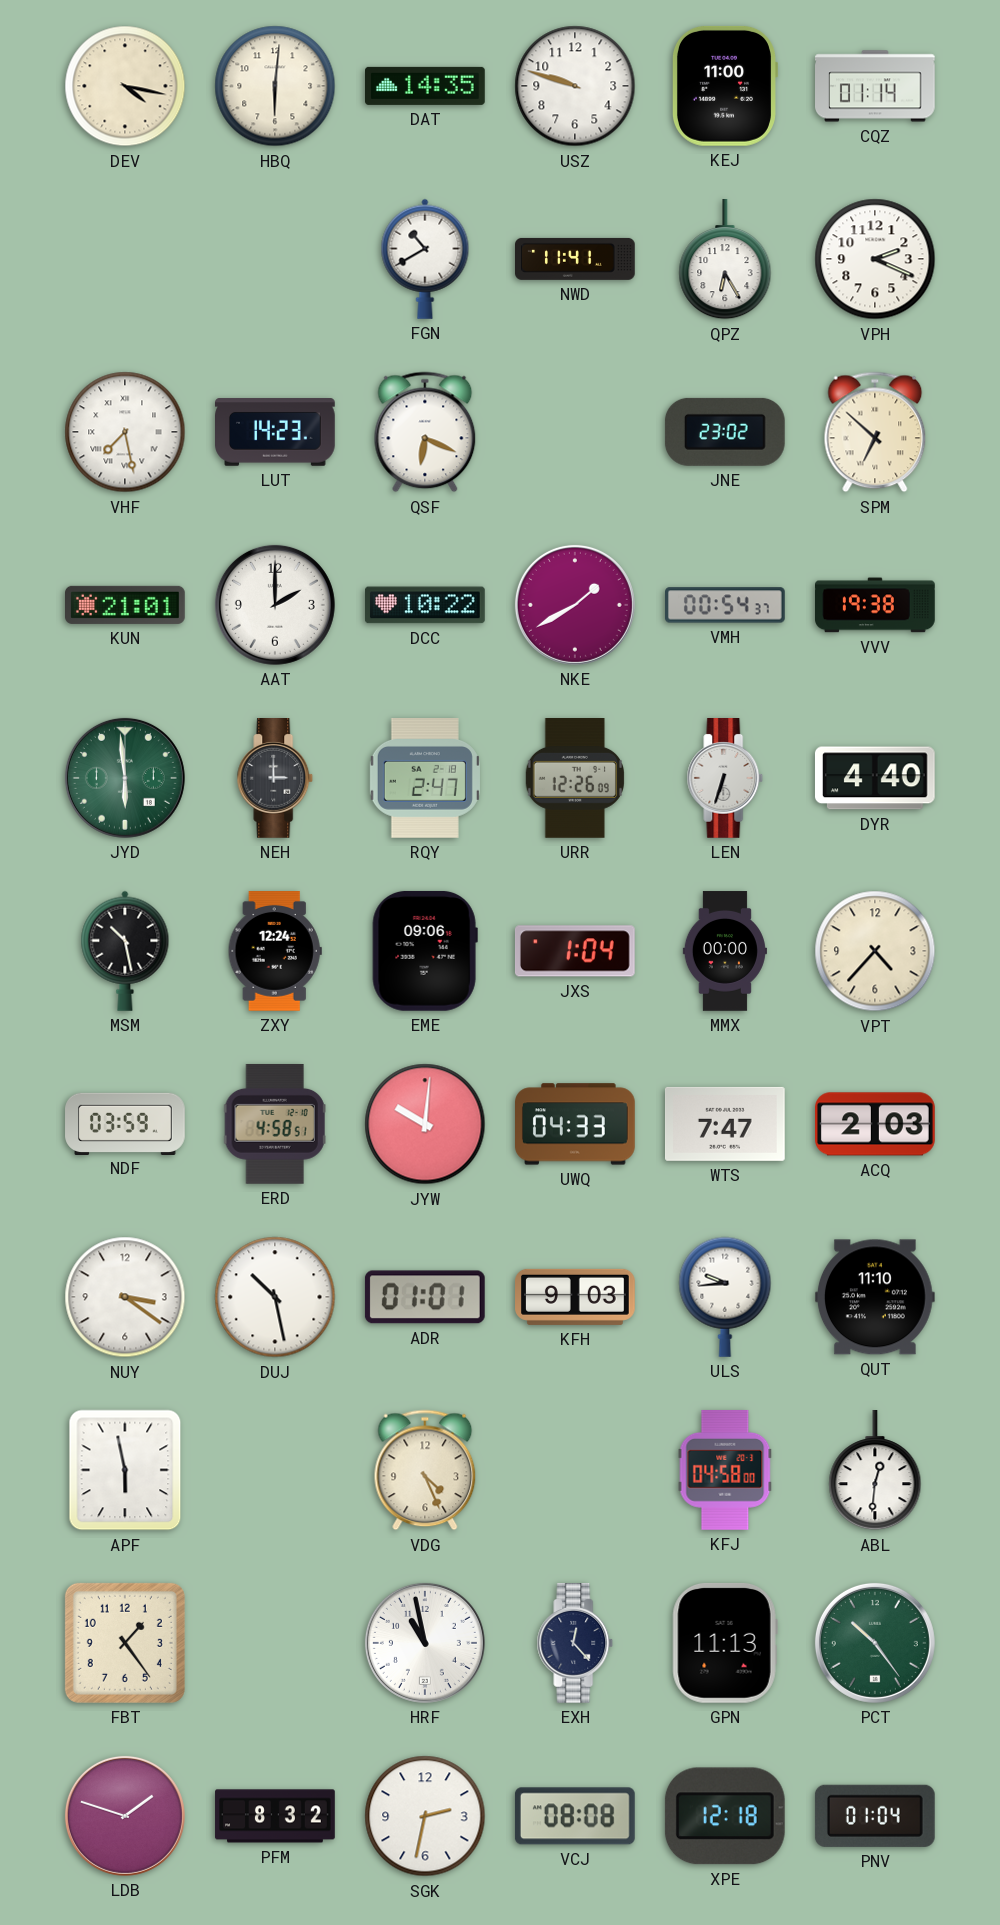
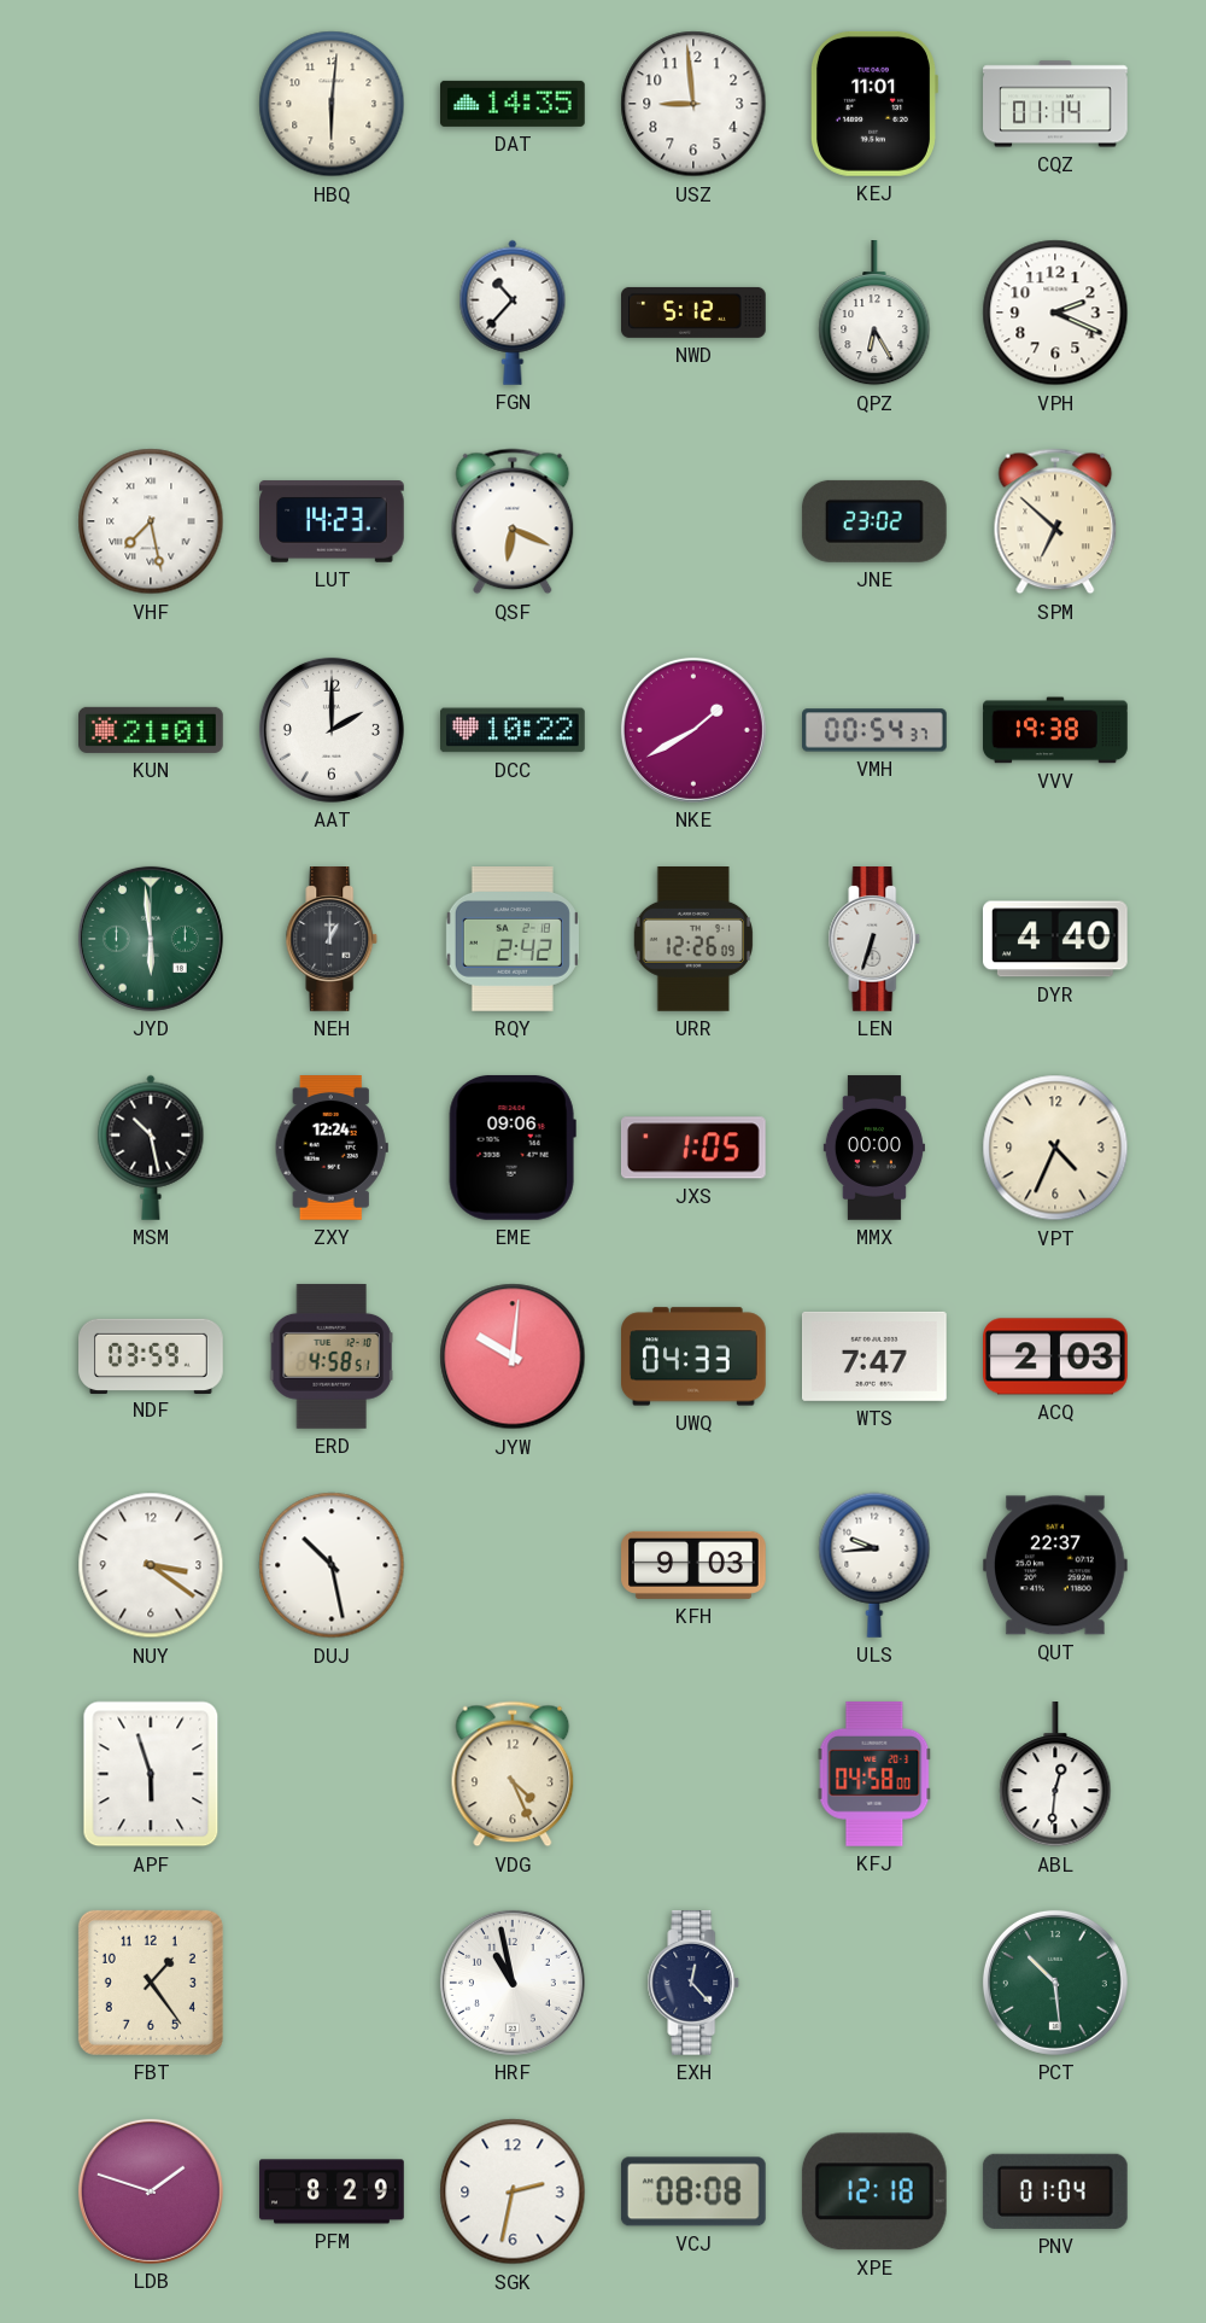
DEV: 4:17 -> none (125, 86)
USZ: 9:48 -> 8:59 (693, 104)
KEJ: 11:00 -> 11:01 (873, 104)
FGN: 10:40 -> 10:37 (513, 313)
NWD: 11:41 -> 5:12 (695, 313)
NEH: 3:00 -> 1:00 (332, 940)
RQY: 2:47 -> 2:42 (513, 940)
JXS: 1:04 -> 1:05 (693, 1148)
VPT: 4:37 -> 4:34 (1055, 1148)
ADR: 01:01 -> none (425, 1297)
QUT: 11:10 -> 22:37 (1055, 1565)
APF: 5:58 -> 5:57 (151, 1774)
GPN: 11:13 -> none (725, 1643)
PCT: 10:24 -> 10:29 (1055, 1983)
PFM: 8:32 -> 8:29 (332, 2191)
